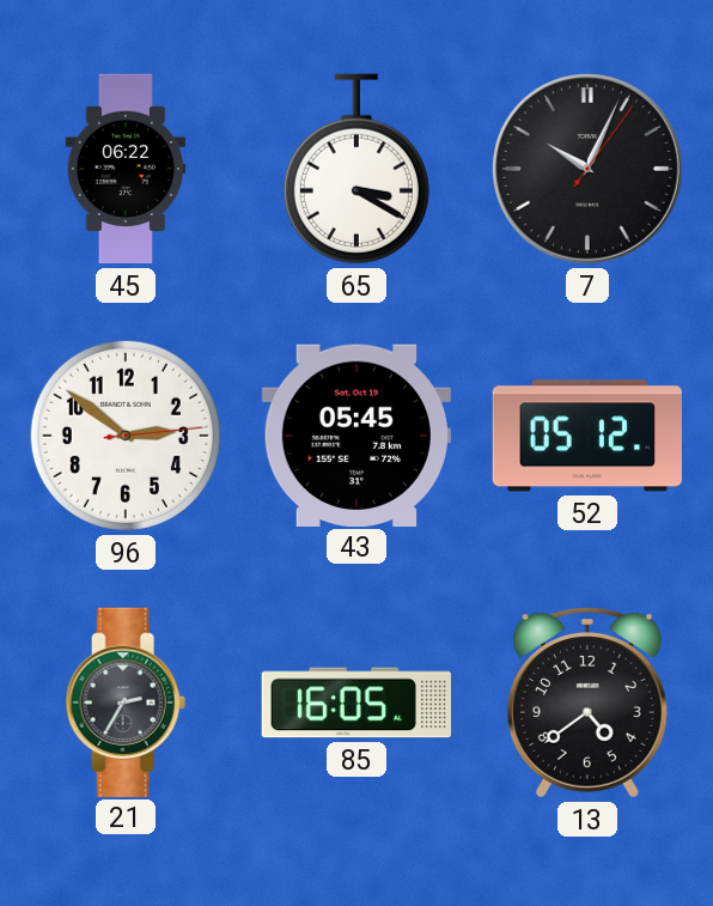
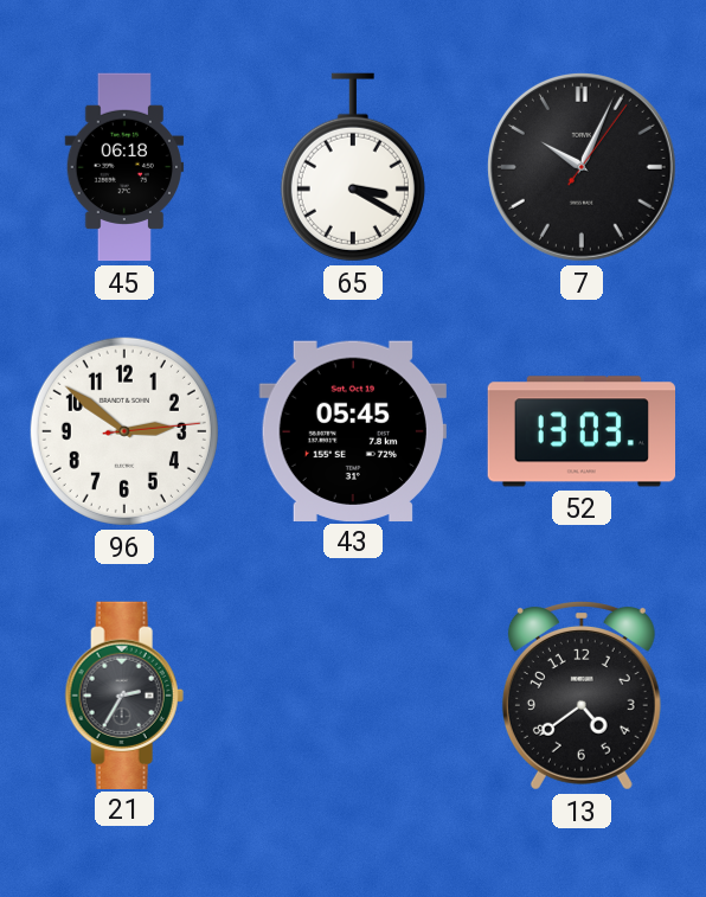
45: 06:22 -> 06:18 (124, 167)
52: 05:12 -> 13:03 (580, 431)
85: 16:05 -> none (355, 703)
